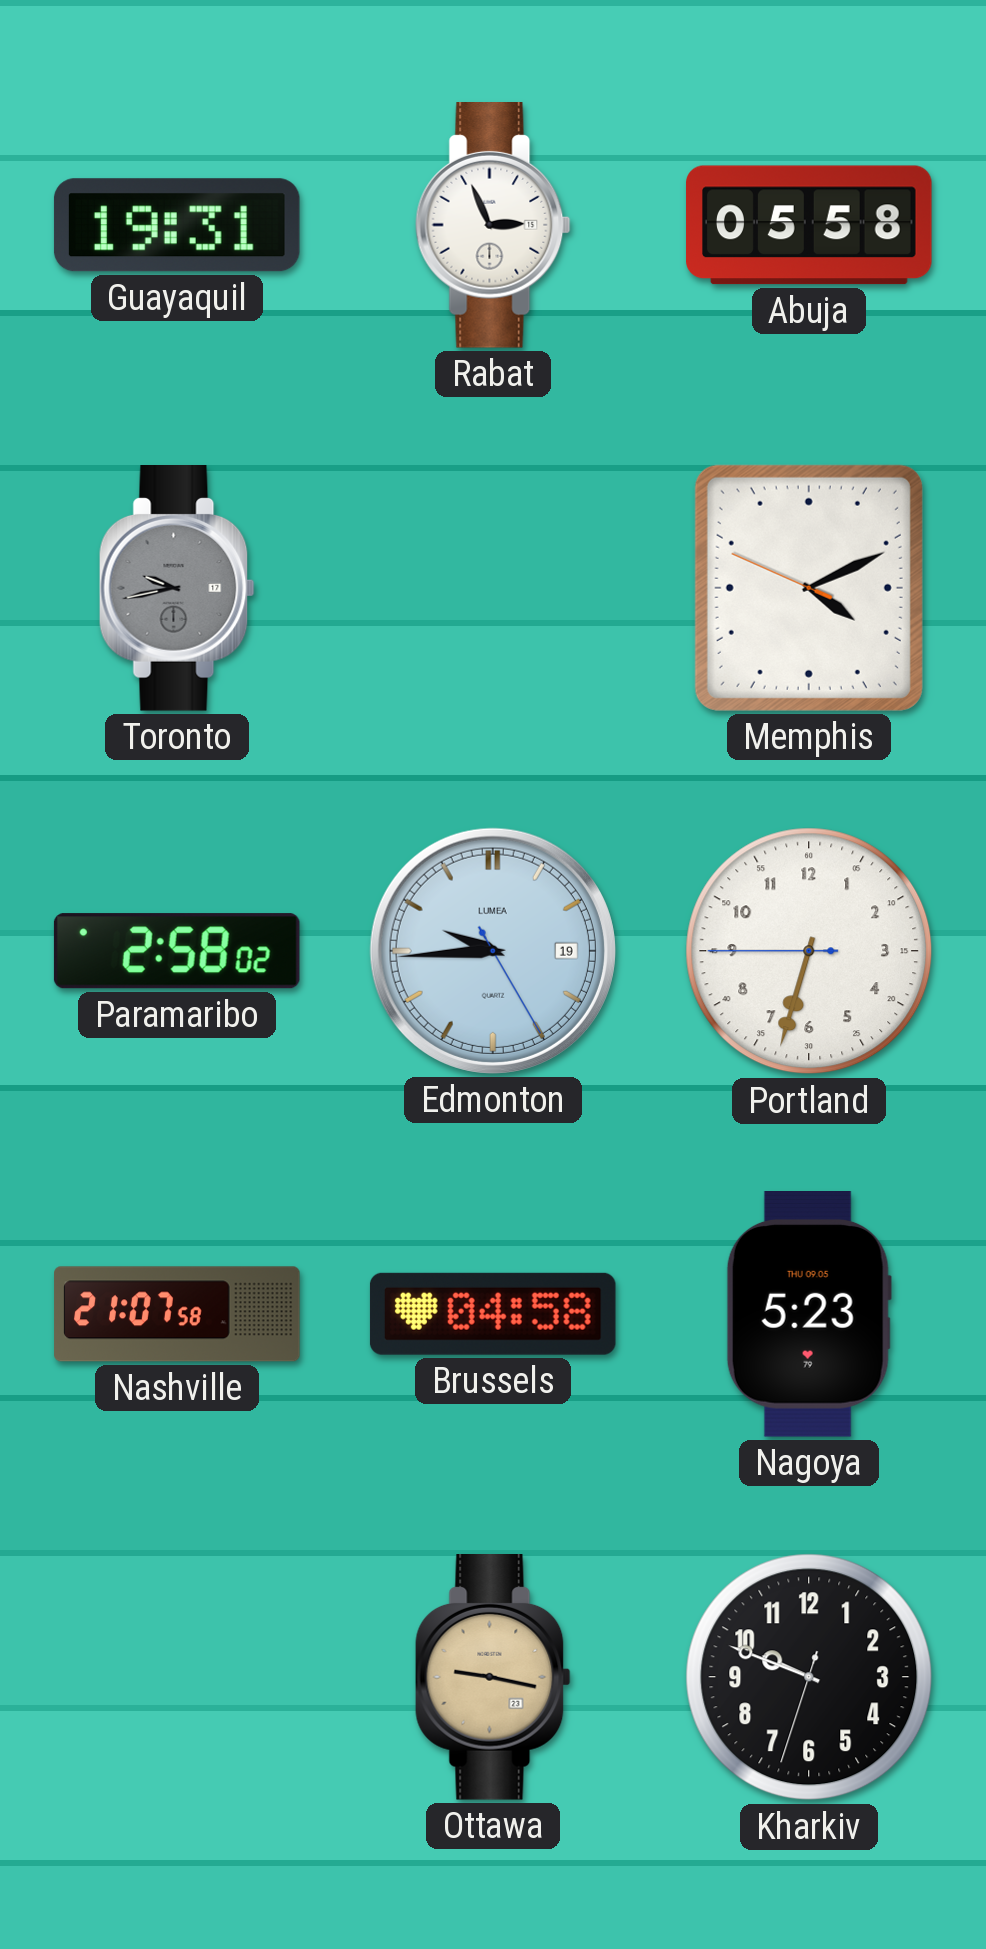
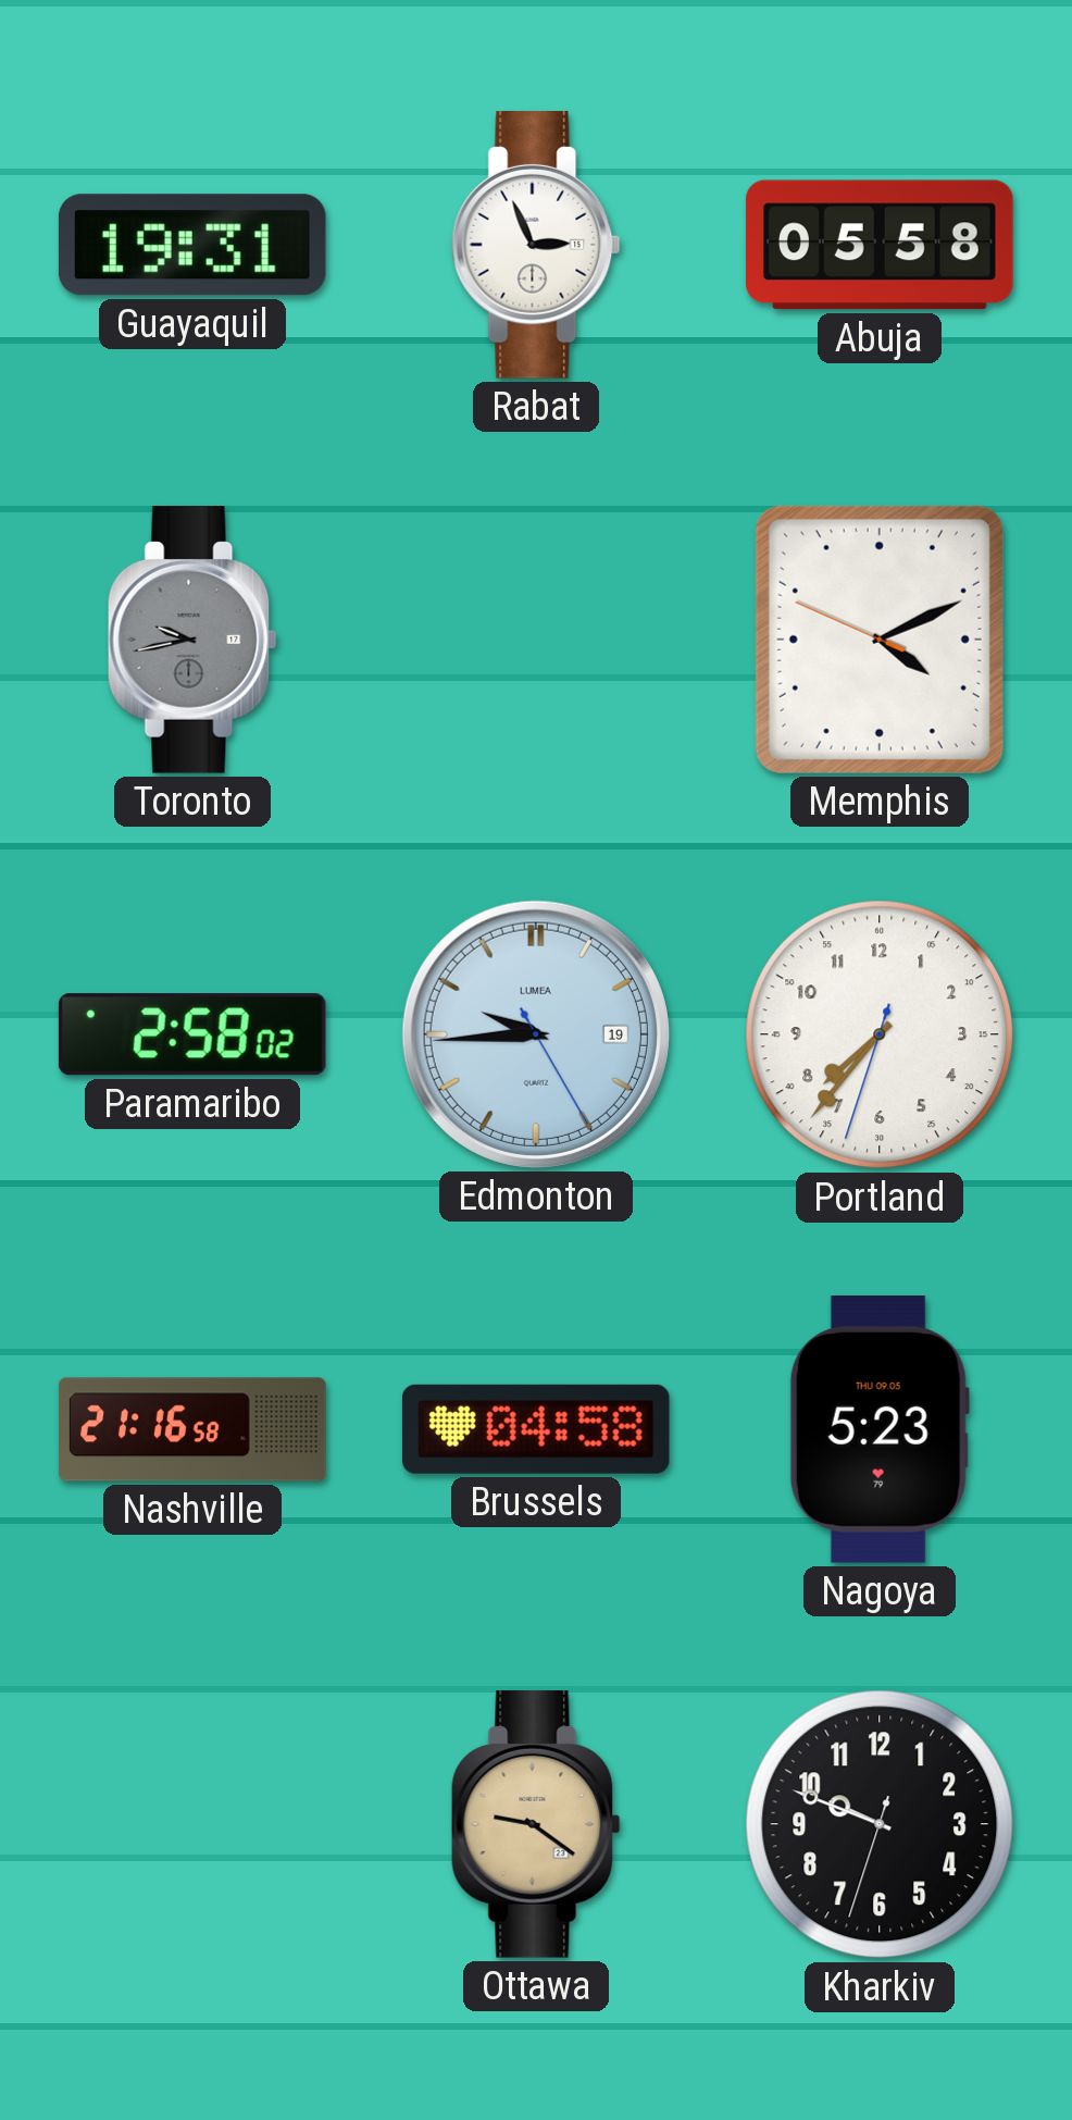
Portland: 6:32 -> 7:36 (880, 1034)
Nashville: 21:07 -> 21:16 (192, 1429)
Ottawa: 9:17 -> 9:21 (536, 1825)
